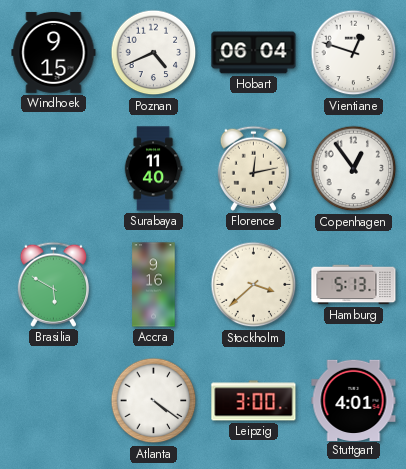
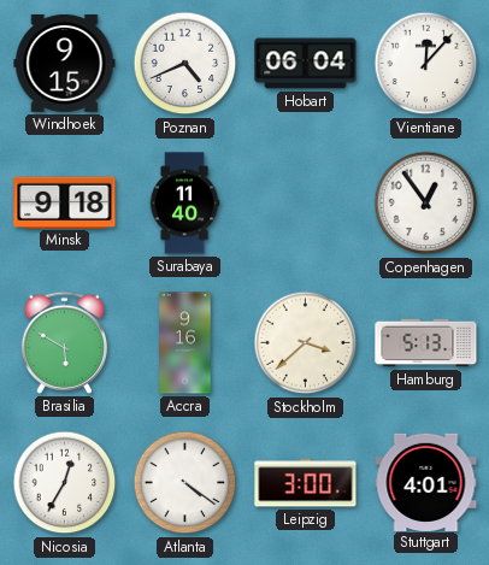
Vientiane: 12:48 -> 12:07 (426, 64)
Minsk: none -> 9:18 (65, 202)
Florence: 12:13 -> none (253, 168)
Nicosia: none -> 12:35 (65, 483)
